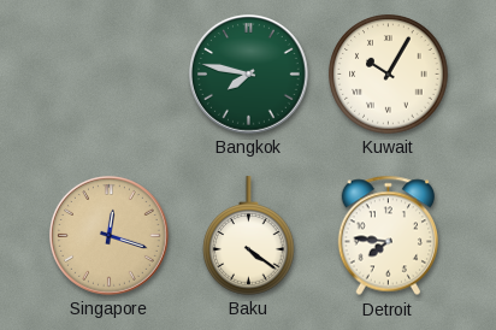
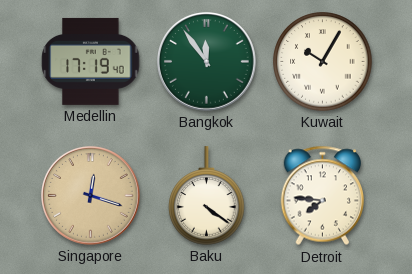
Medellin: none -> 17:19 (91, 61)
Bangkok: 7:47 -> 11:54 (207, 62)
